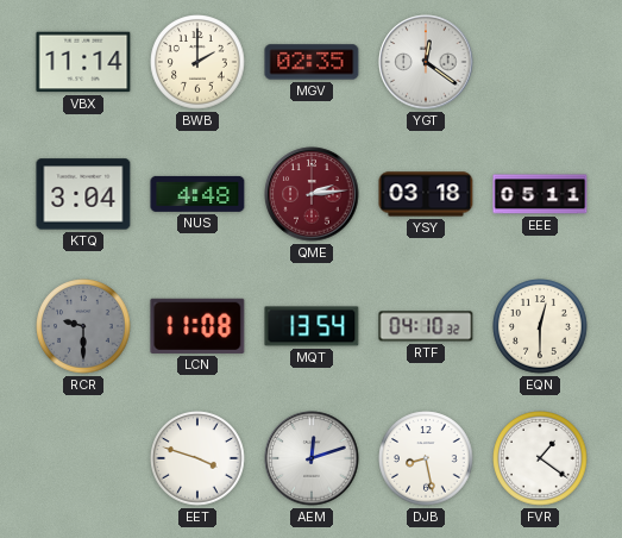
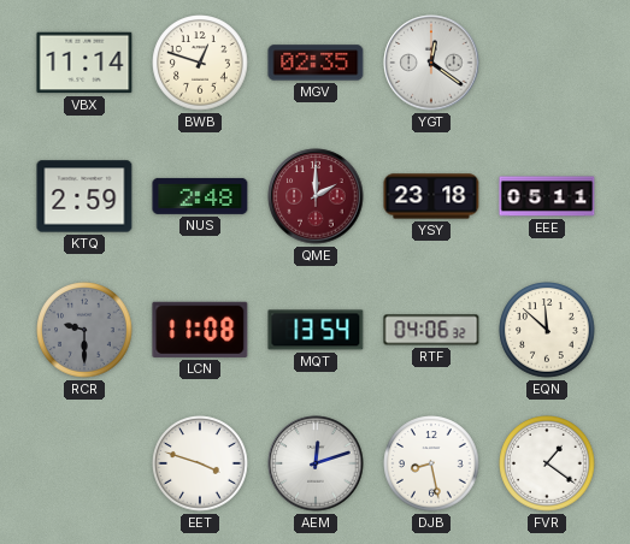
BWB: 2:00 -> 12:48 (200, 63)
KTQ: 3:04 -> 2:59 (84, 196)
NUS: 4:48 -> 2:48 (200, 196)
QME: 2:14 -> 2:00 (316, 196)
YSY: 03:18 -> 23:18 (431, 196)
RTF: 04:10 -> 04:06 (431, 330)
EQN: 12:30 -> 11:52 (547, 330)
